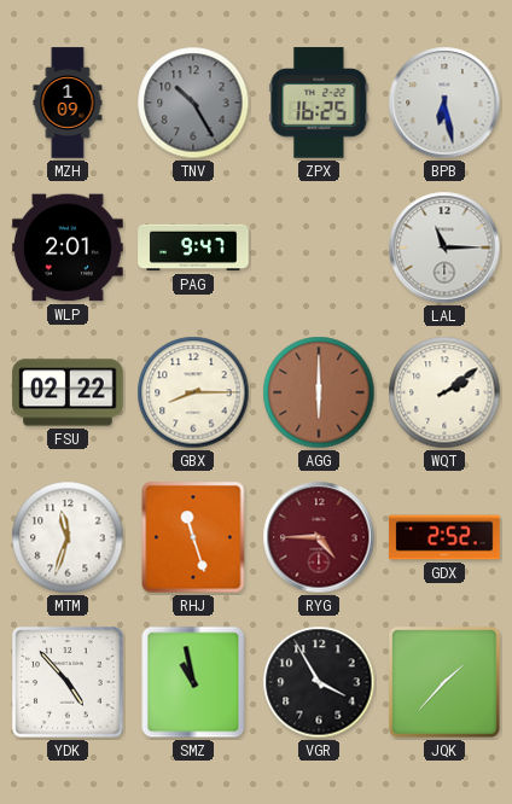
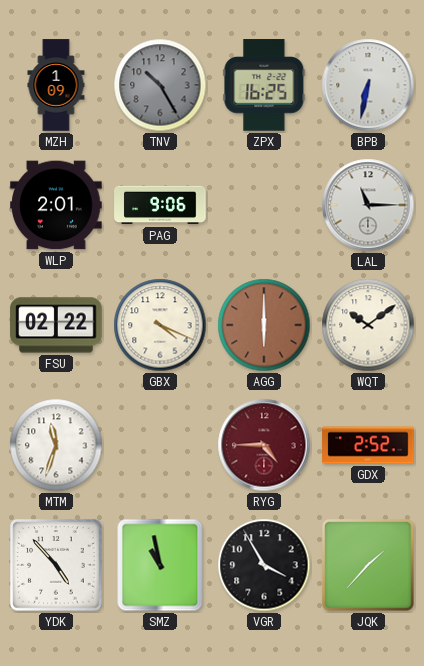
BPB: 6:28 -> 6:32 (368, 85)
PAG: 9:47 -> 9:06 (160, 205)
GBX: 8:15 -> 4:19 (160, 325)
WQT: 2:09 -> 10:09 (368, 325)
RHJ: 11:27 -> none (193, 537)
